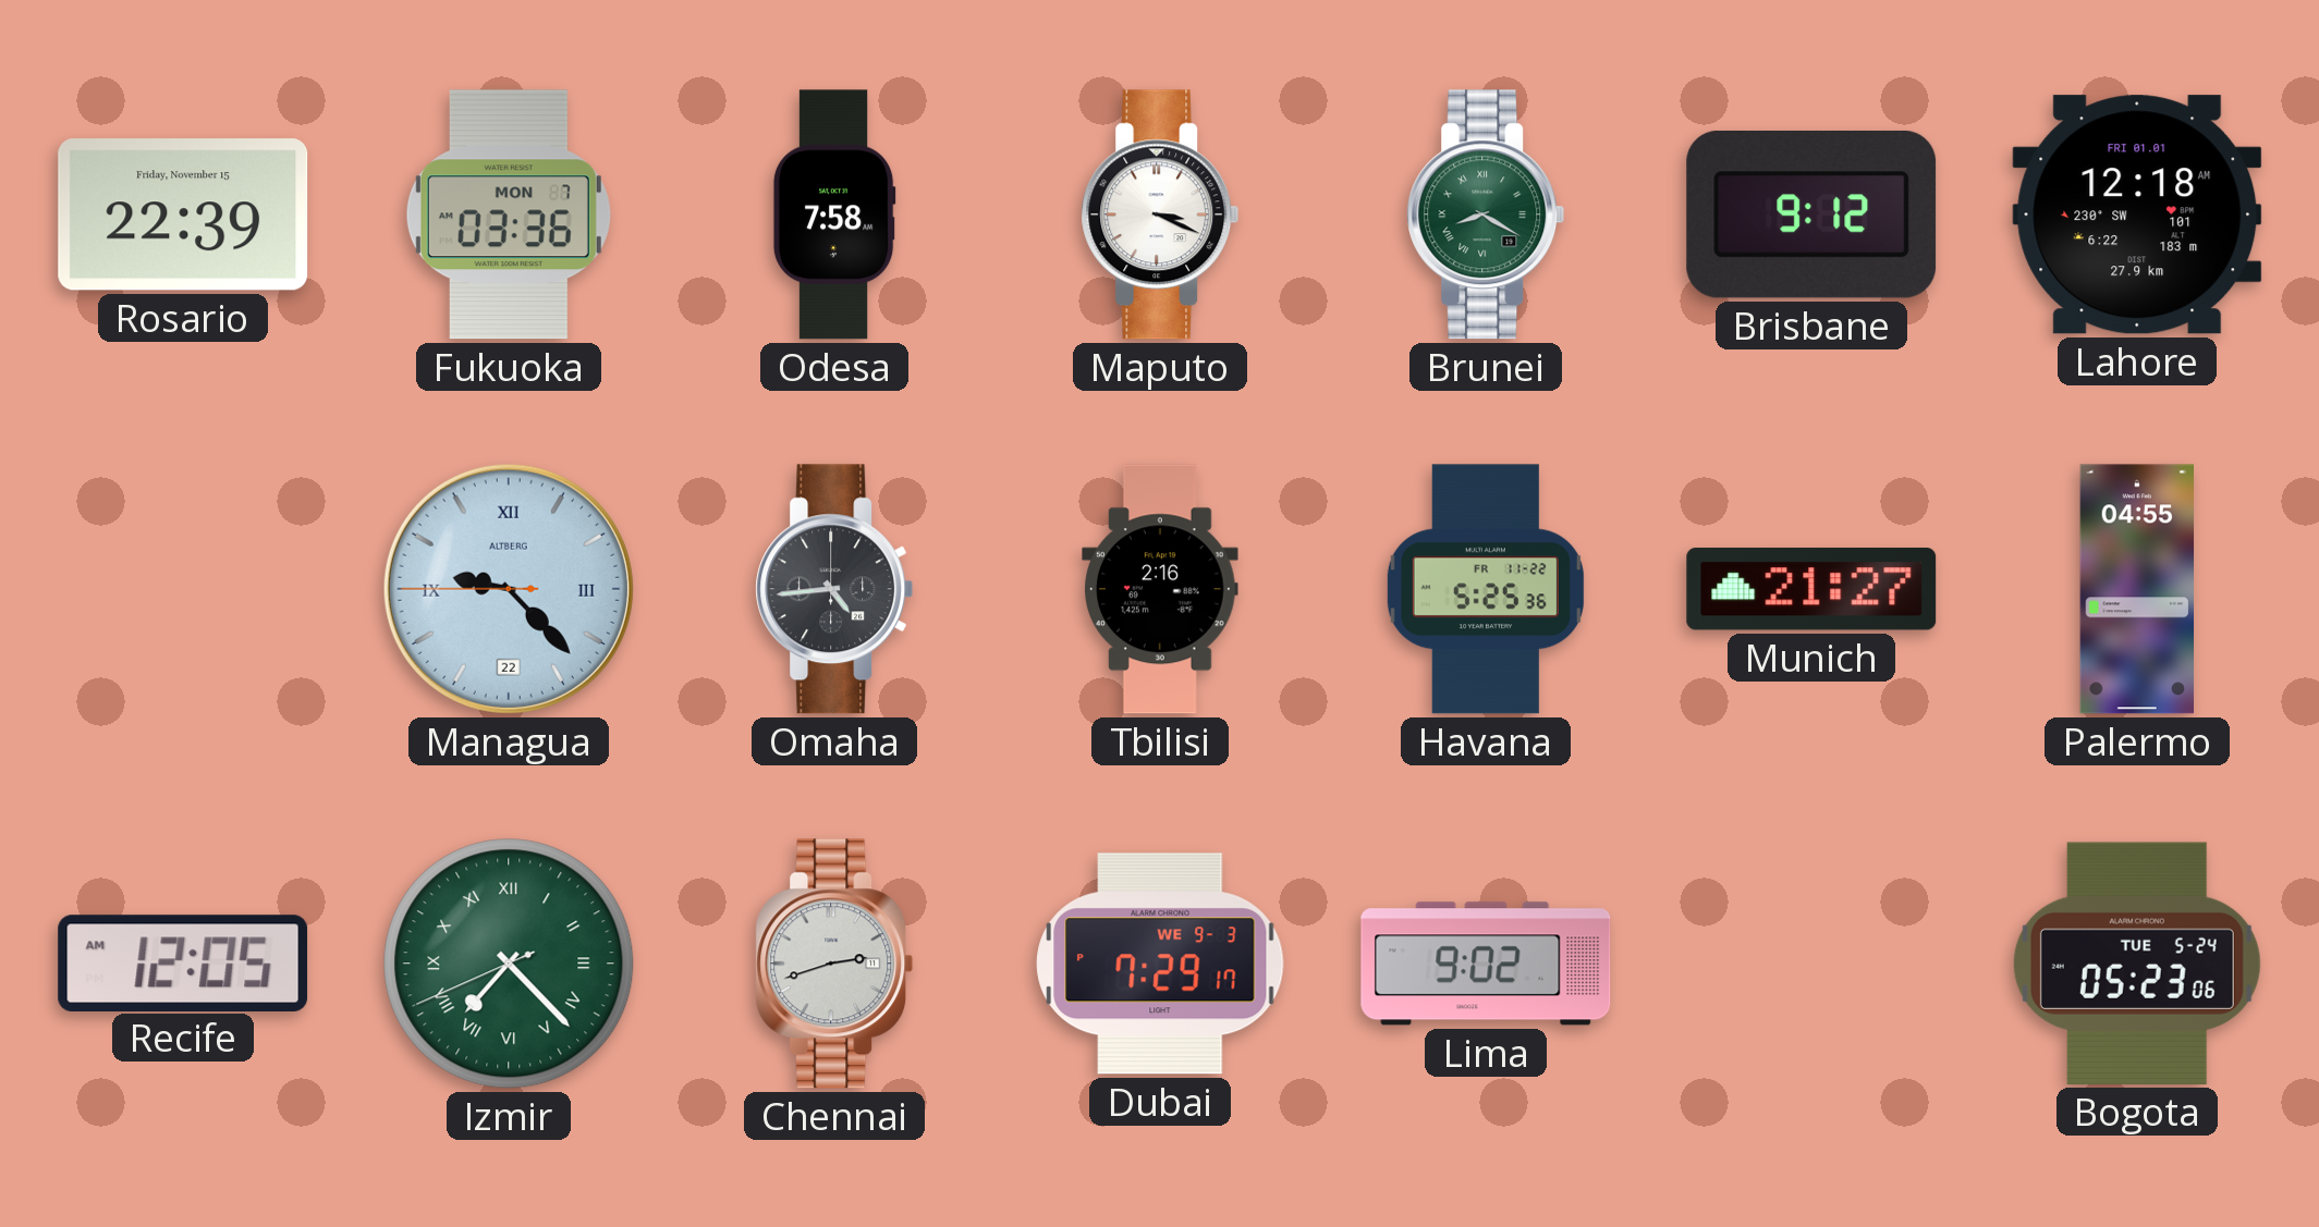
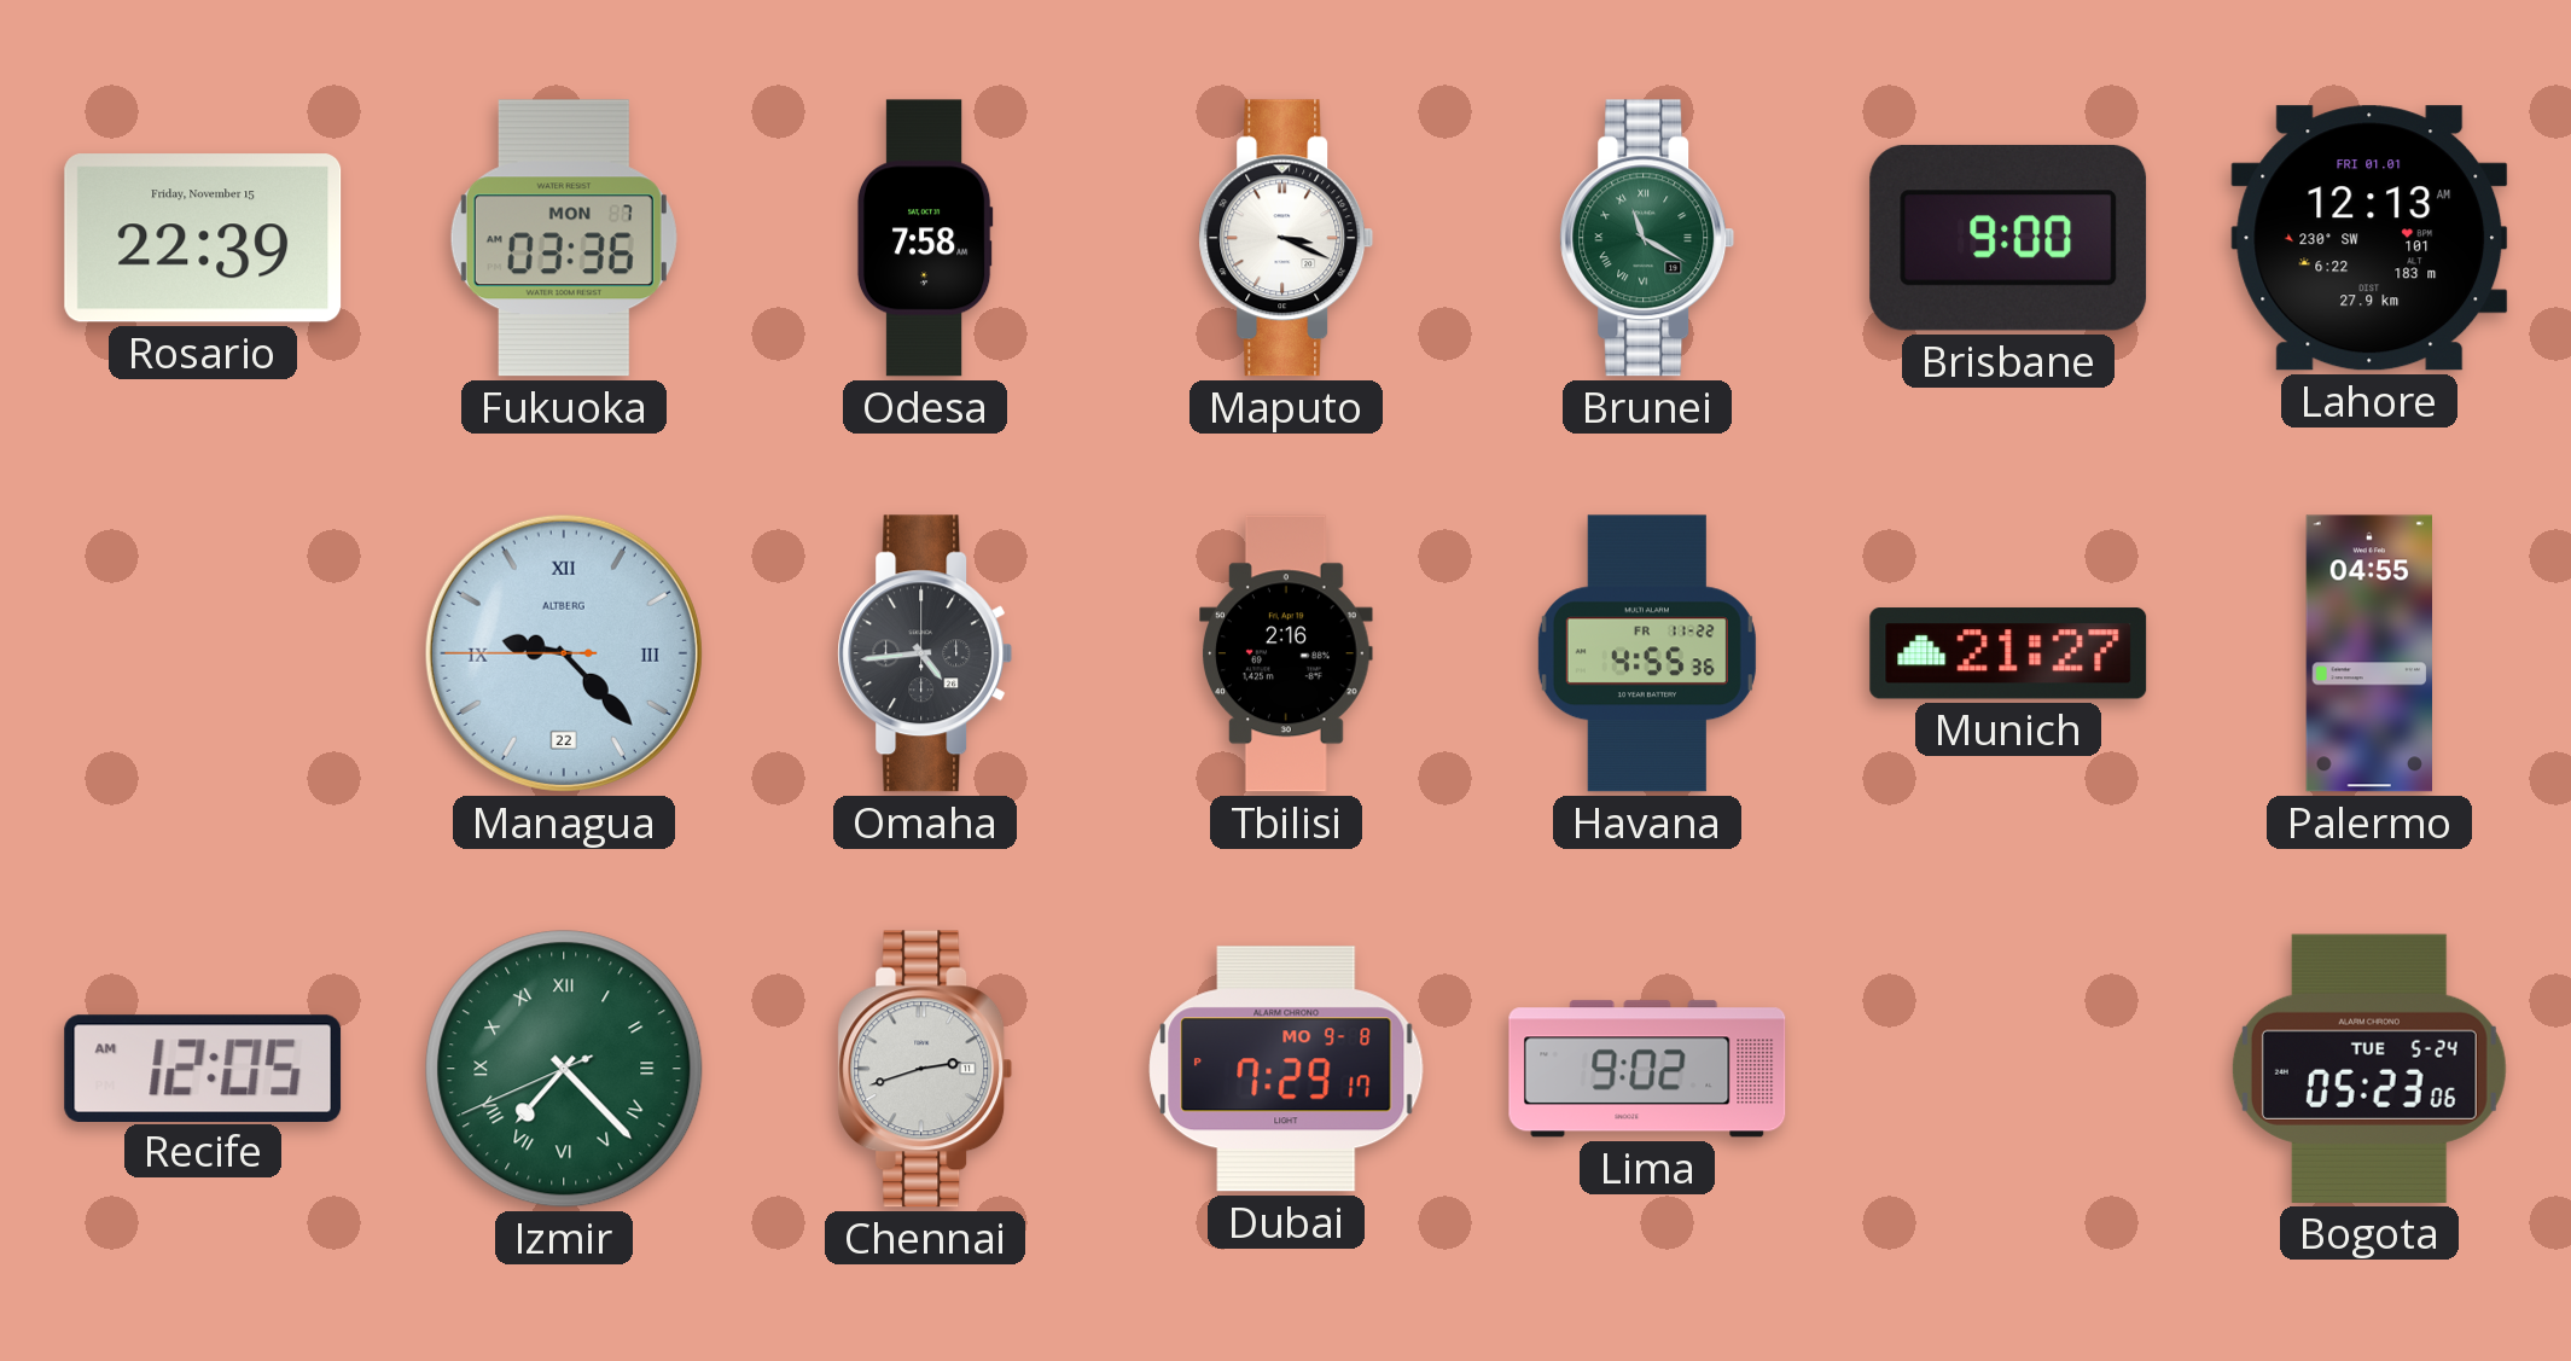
Brunei: 8:20 -> 11:20 (1647, 238)
Brisbane: 9:12 -> 9:00 (2008, 238)
Lahore: 12:18 -> 12:13 (2369, 238)
Havana: 5:25 -> 4:55 (1647, 653)
Dubai date: WE 9-3 -> MO 9-8 (1286, 1069)
